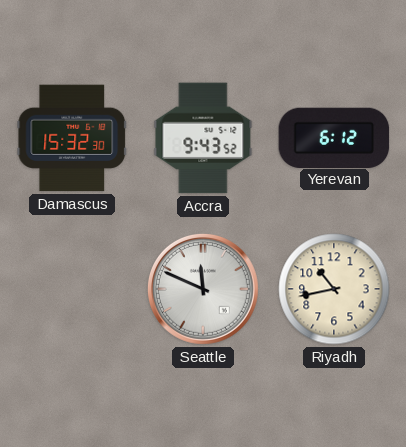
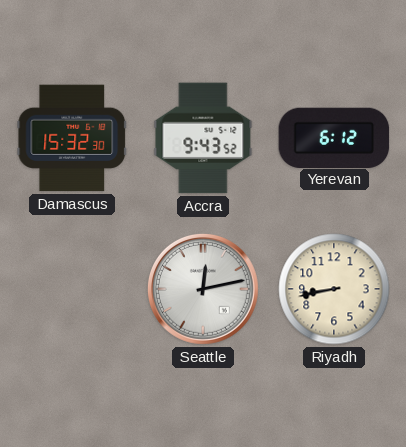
Seattle: 11:49 -> 12:13 (203, 289)
Riyadh: 10:43 -> 8:43 (334, 289)
